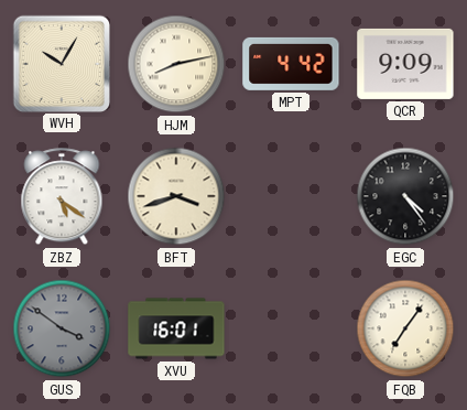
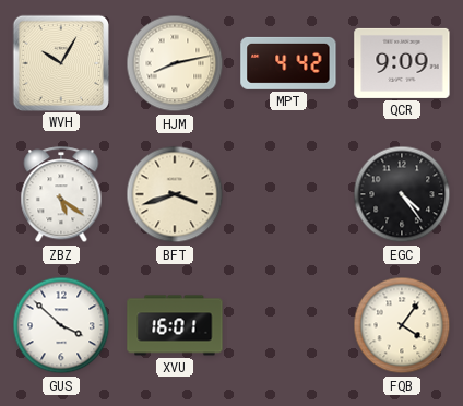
GUS: 3:51 -> 3:52 (61, 325)
GUS dial: grey -> white (61, 325)
FQB: 7:06 -> 4:06 (402, 325)
